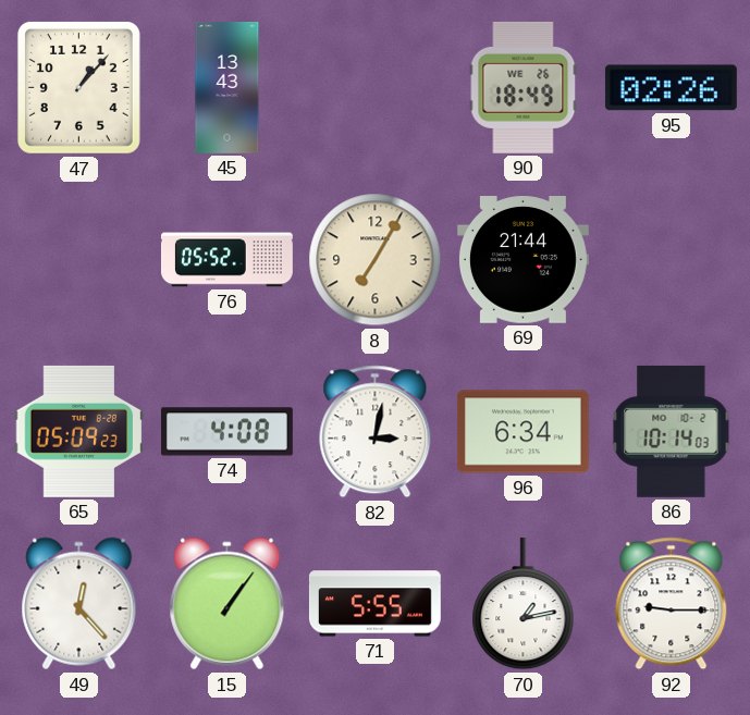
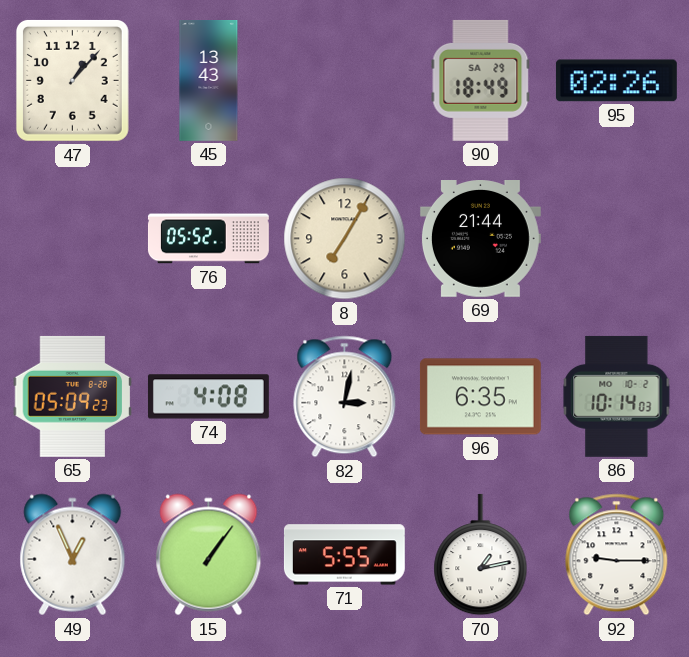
90 date: WE 26 -> SA 29 (481, 80)
96: 6:34 -> 6:35 (480, 397)
49: 12:23 -> 12:56 (73, 555)
